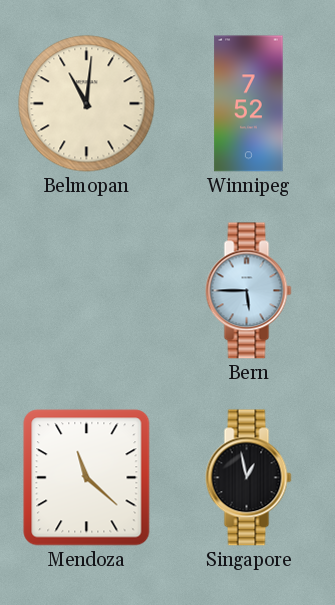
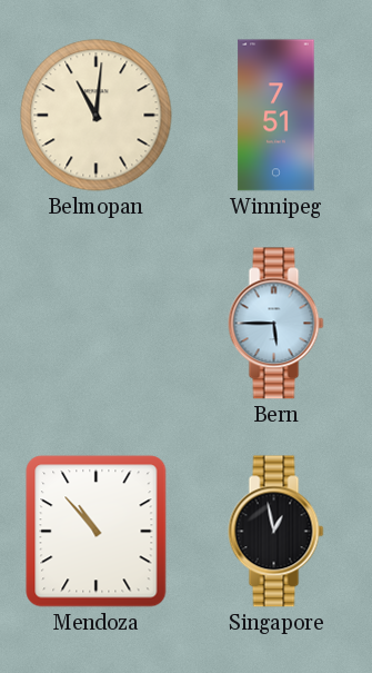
Winnipeg: 7:52 -> 7:51 (277, 116)
Mendoza: 11:22 -> 10:53 (97, 532)
